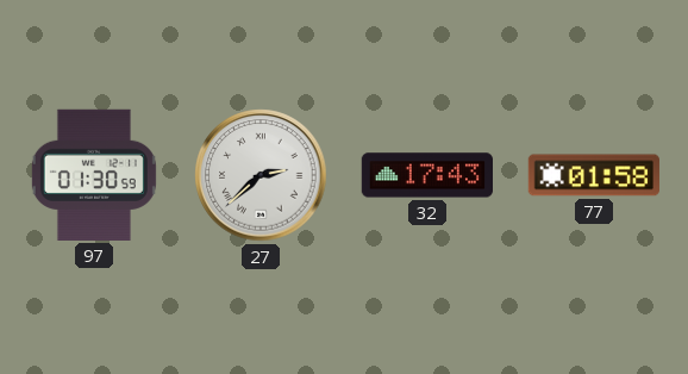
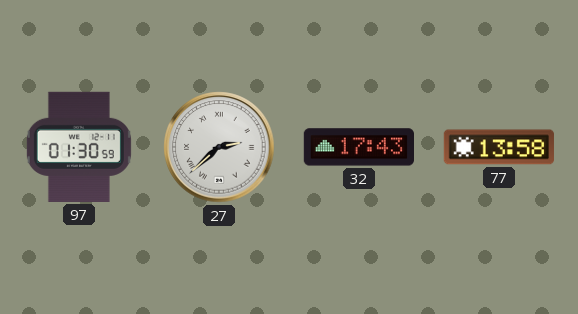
77: 01:58 -> 13:58 (499, 147)
